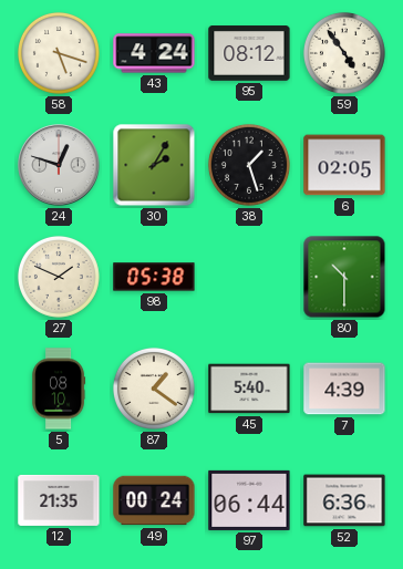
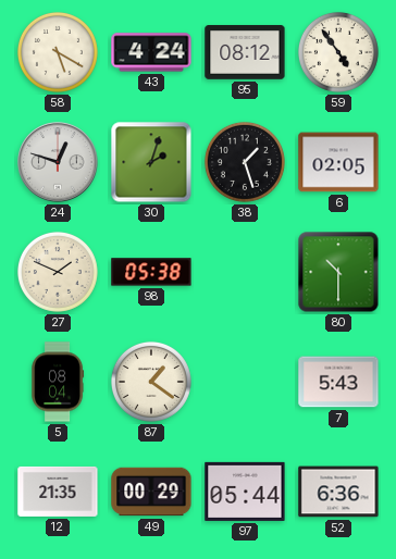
58: 5:18 -> 5:20 (58, 52)
30: 2:05 -> 2:03 (151, 162)
5: 08:10 -> 08:04 (58, 382)
45: 5:40 -> none (249, 389)
7: 4:39 -> 5:43 (338, 382)
49: 00:24 -> 00:29 (151, 492)
97: 06:44 -> 05:44 (245, 492)
